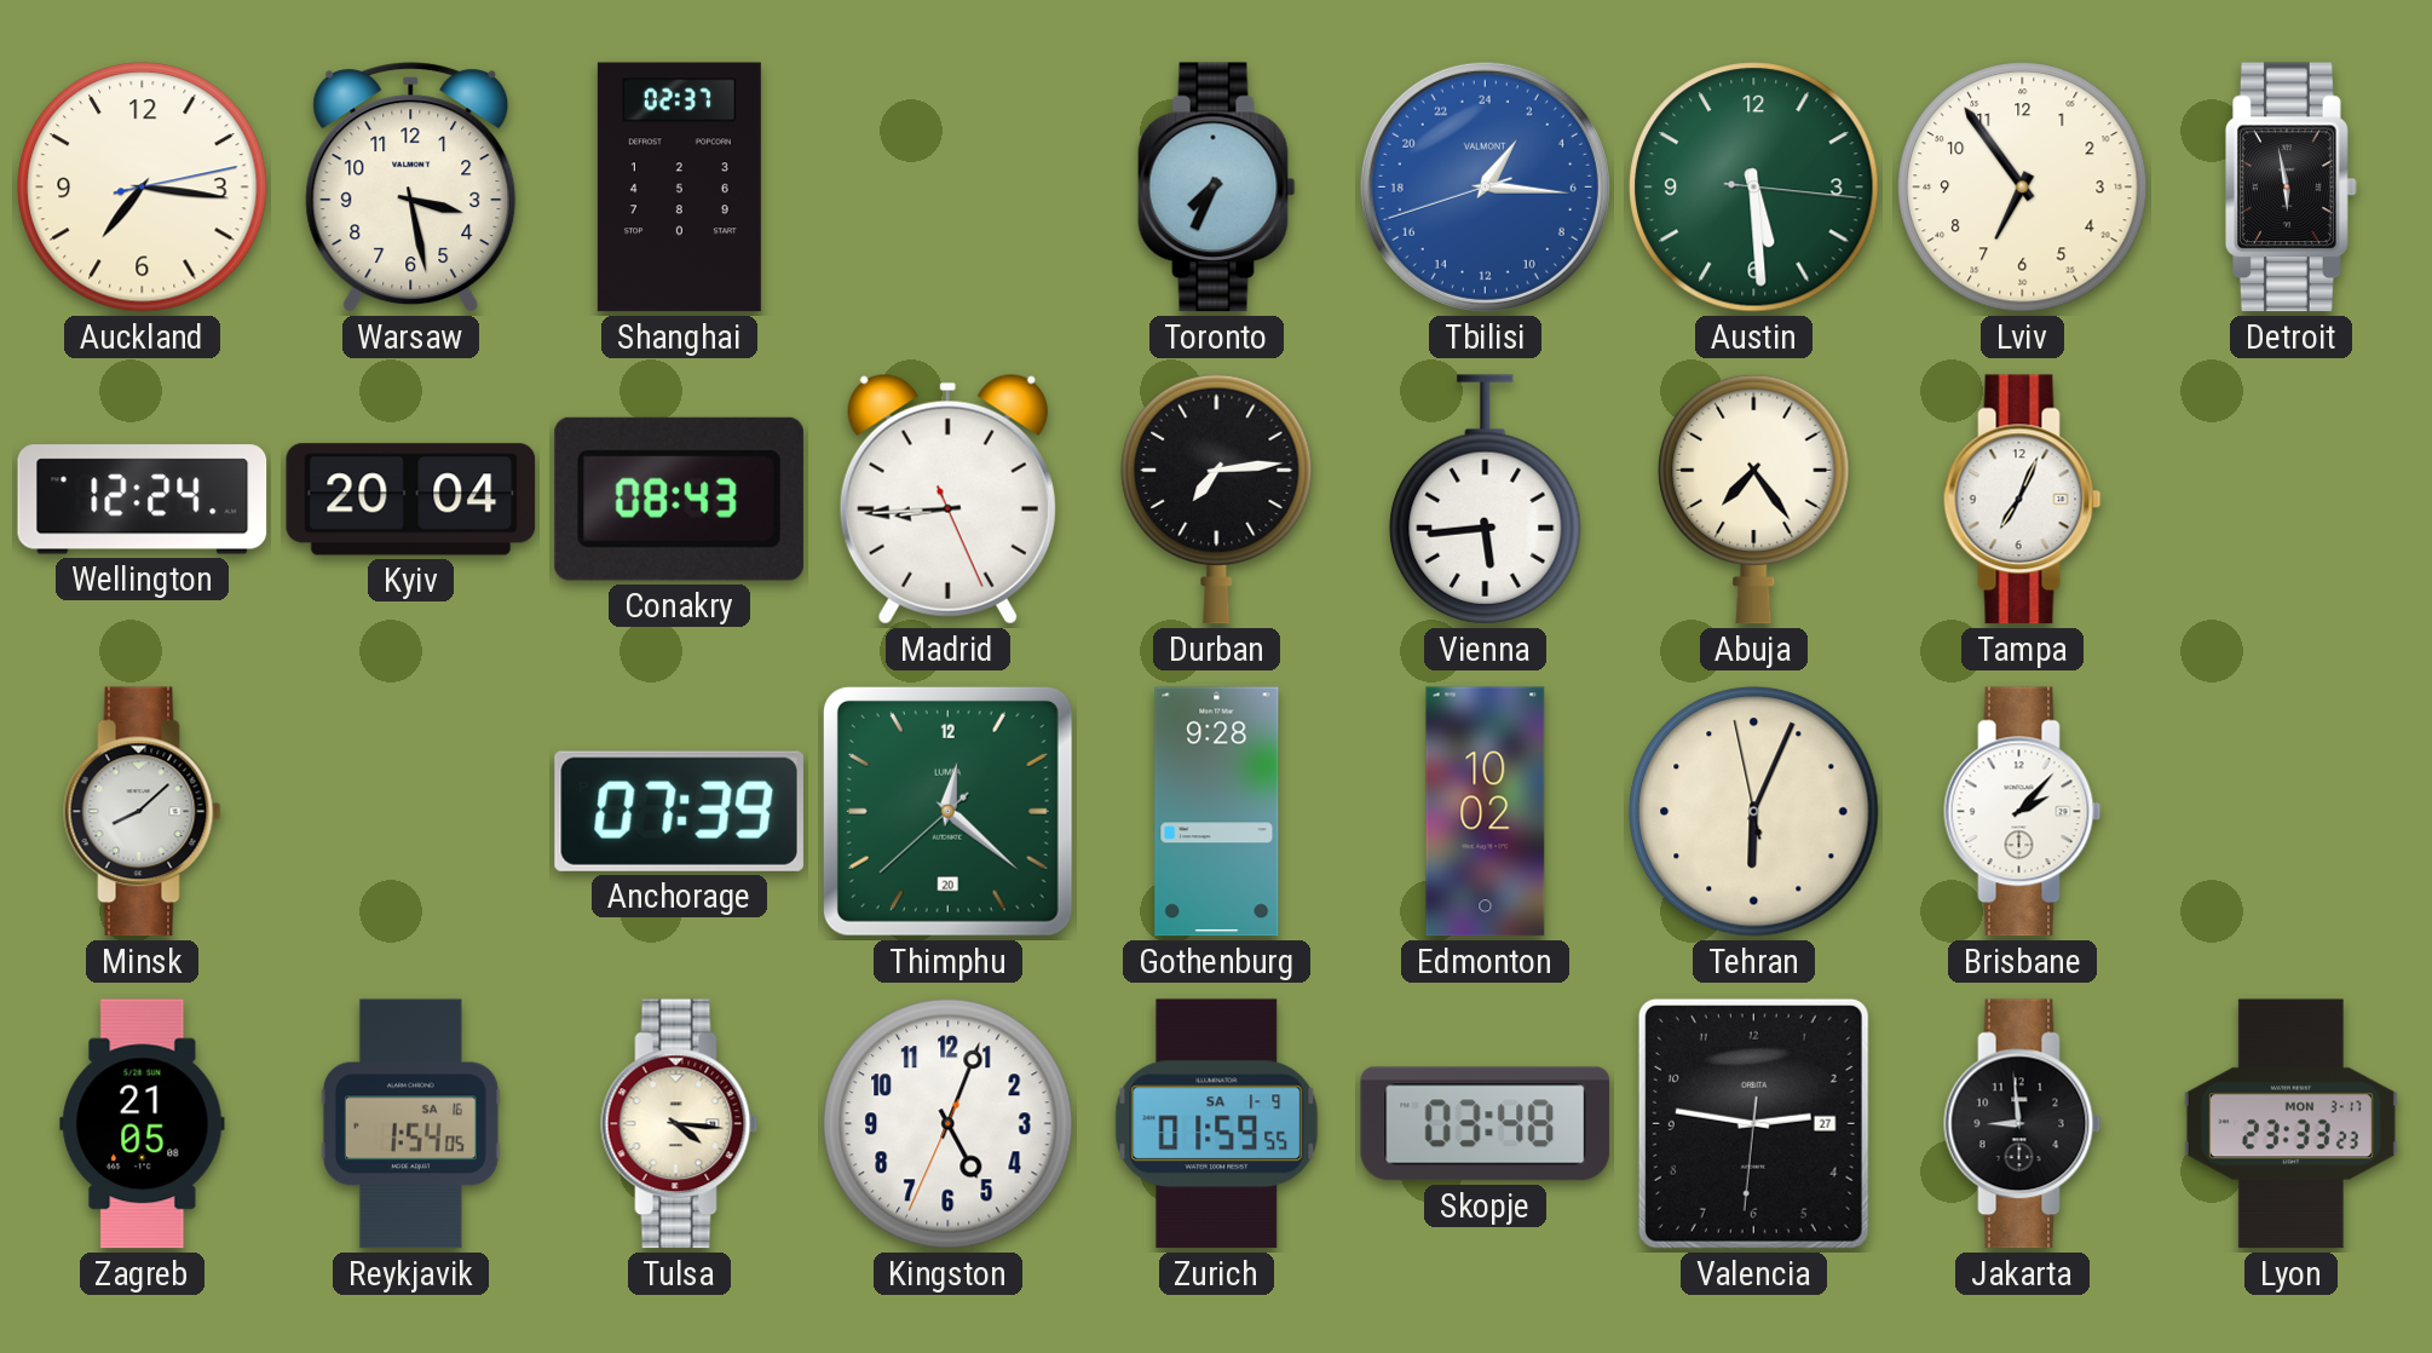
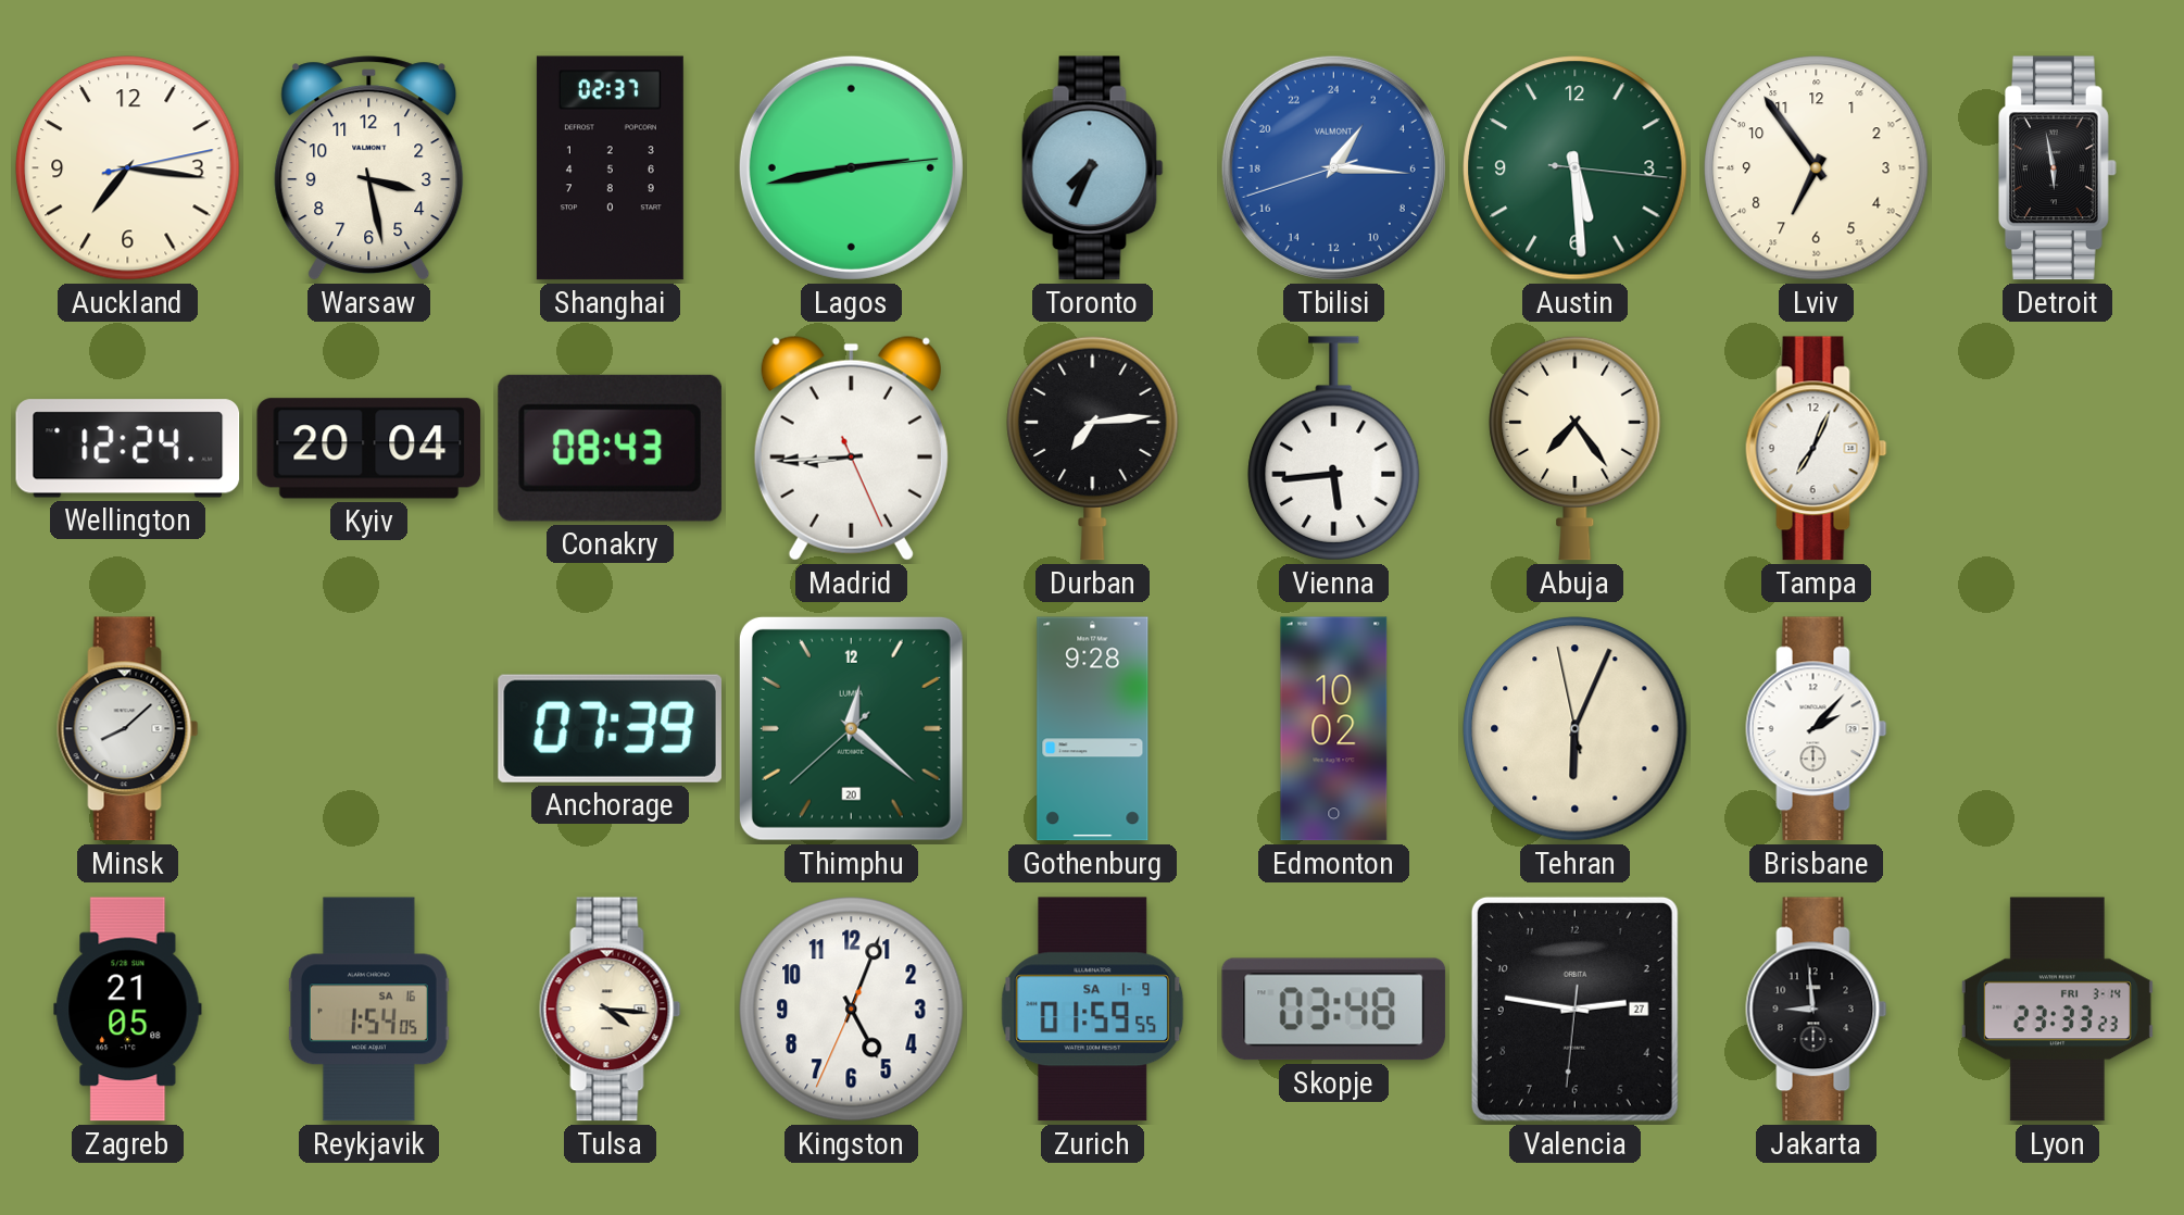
Lagos: none -> 2:43 (851, 167)
Lyon date: MON 3-17 -> FRI 3-14 (2057, 1010)
